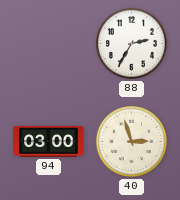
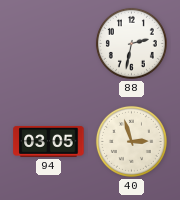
88: 2:35 -> 2:32 (131, 43)
94: 03:00 -> 03:05 (49, 141)
